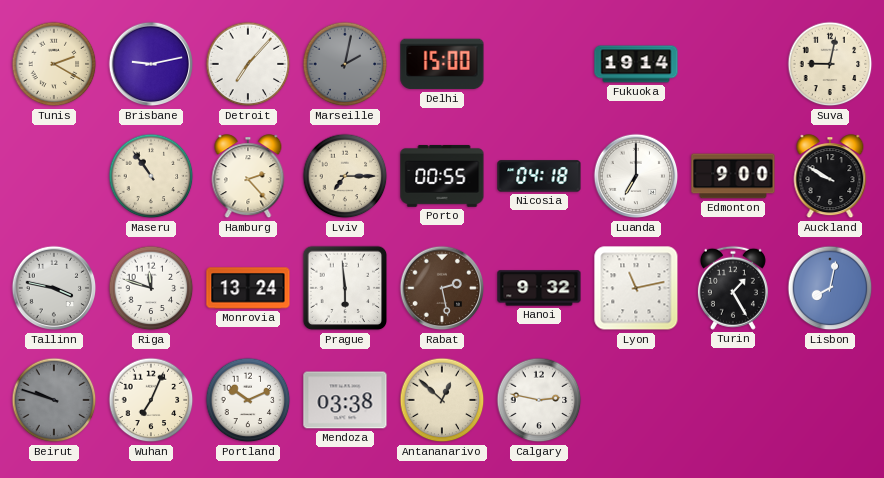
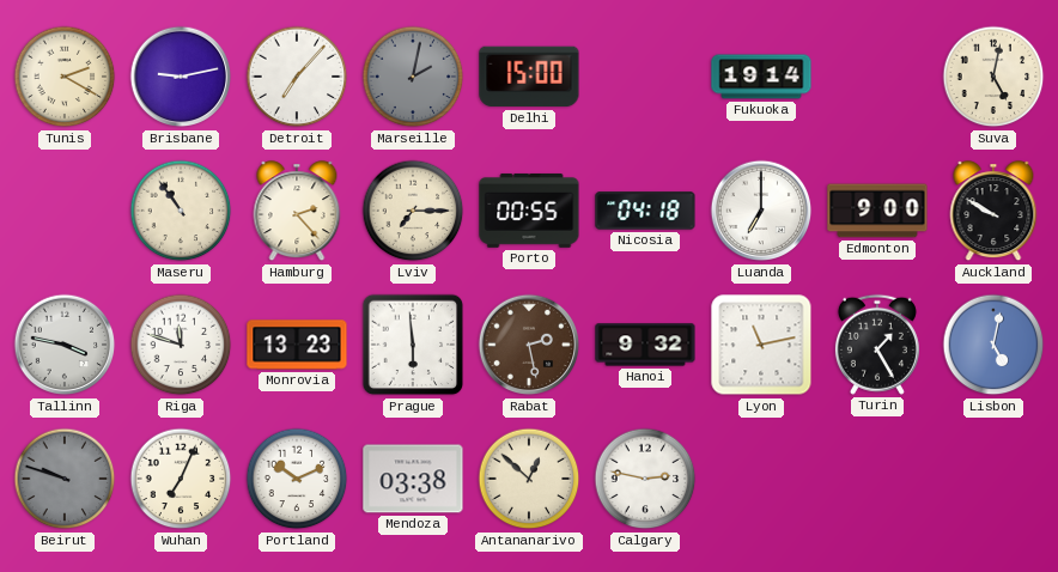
Suva: 9:02 -> 5:02 (993, 77)
Monrovia: 13:24 -> 13:23 (297, 345)
Lisbon: 8:02 -> 5:02 (993, 345)
